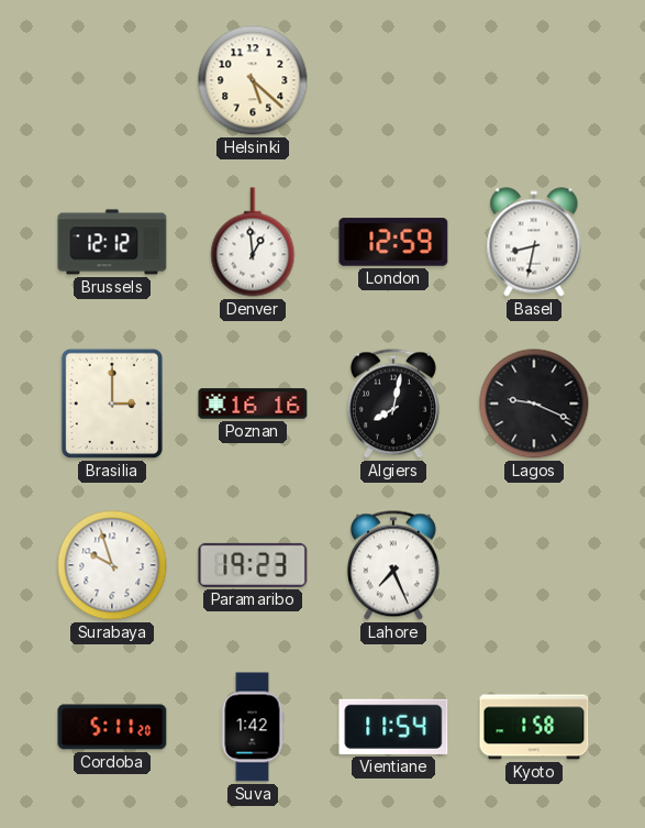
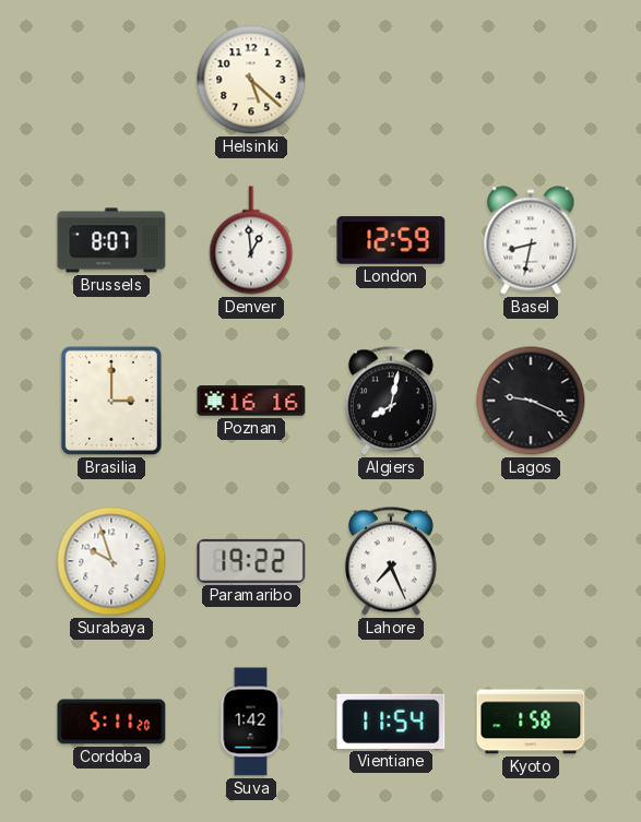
Brussels: 12:12 -> 8:07 (111, 240)
Paramaribo: 19:23 -> 19:22 (251, 561)
